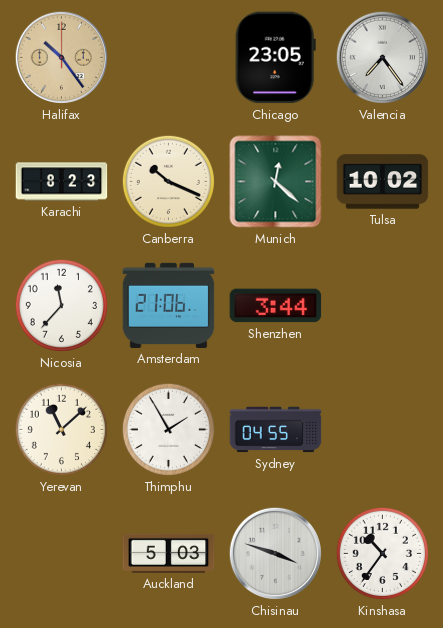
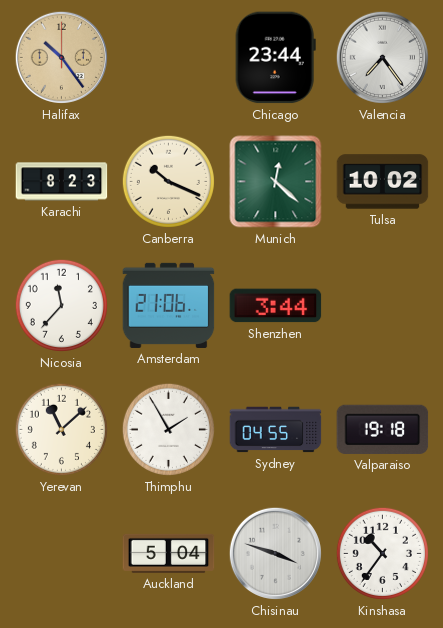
Chicago: 23:05 -> 23:44 (275, 58)
Valparaiso: none -> 19:18 (383, 429)
Auckland: 5:03 -> 5:04 (169, 553)
